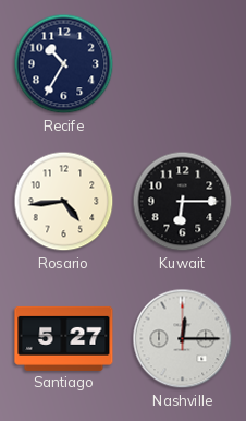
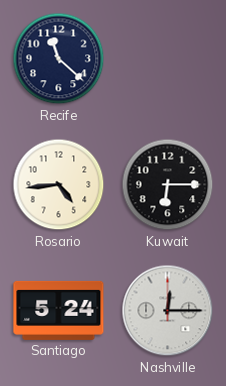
Recife: 10:35 -> 11:22 (59, 59)
Santiago: 5:27 -> 5:24 (59, 310)
